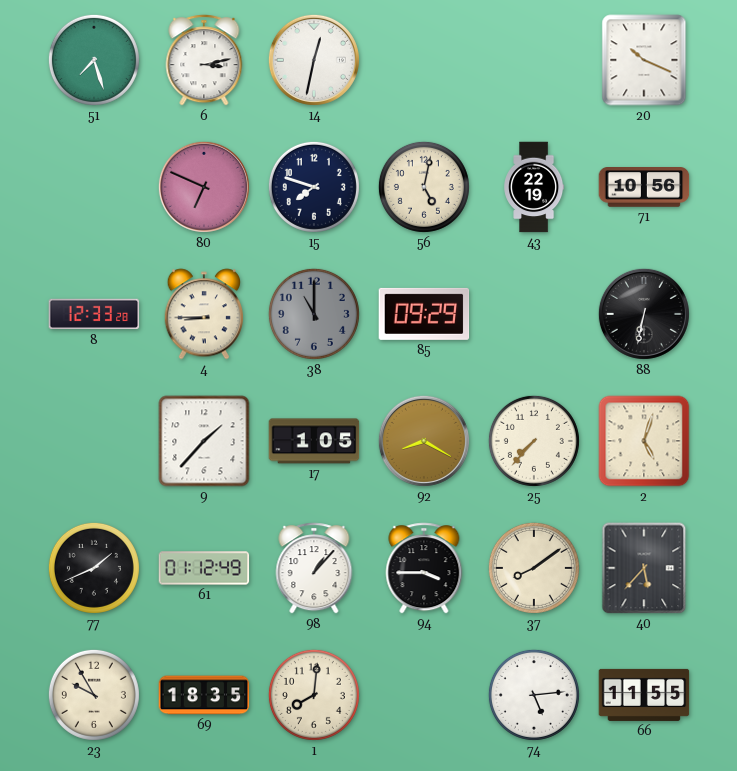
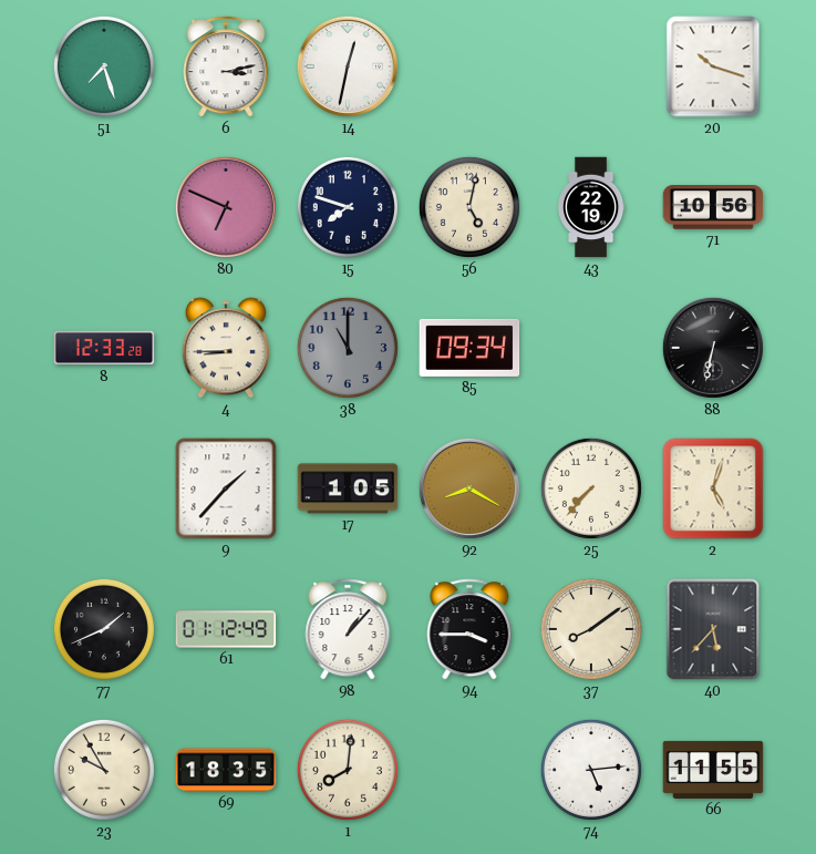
20: 10:19 -> 10:18 (713, 66)
85: 09:29 -> 09:34 (469, 348)
